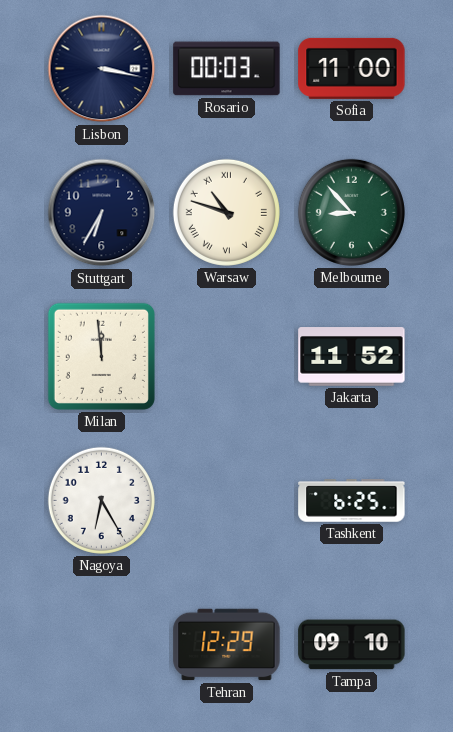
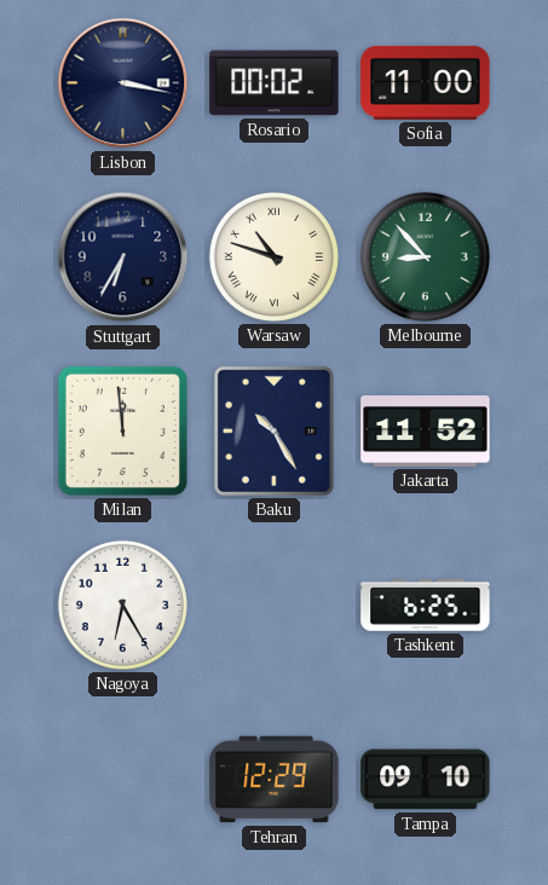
Rosario: 00:03 -> 00:02 (275, 83)
Baku: none -> 10:25 (273, 430)
